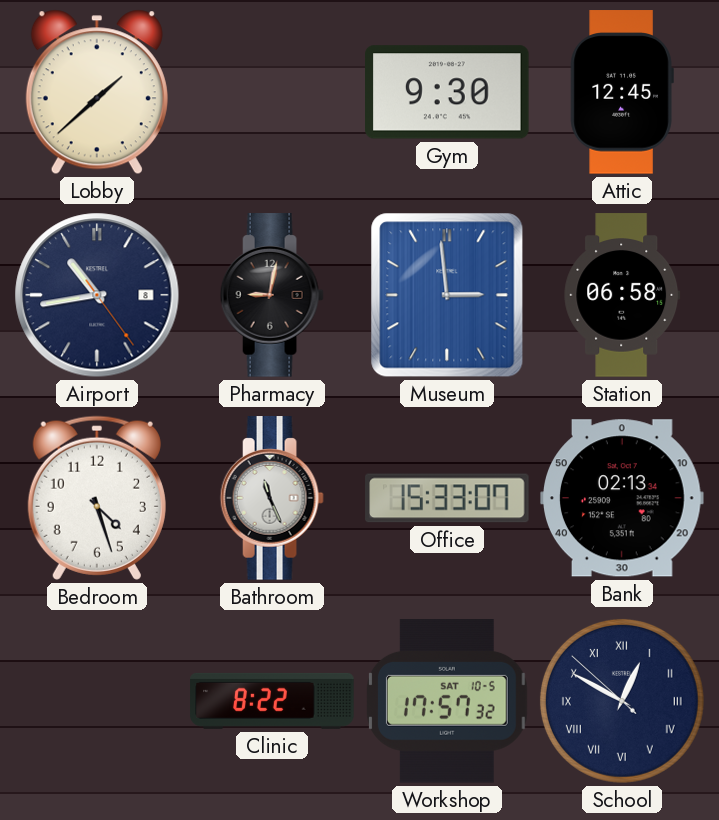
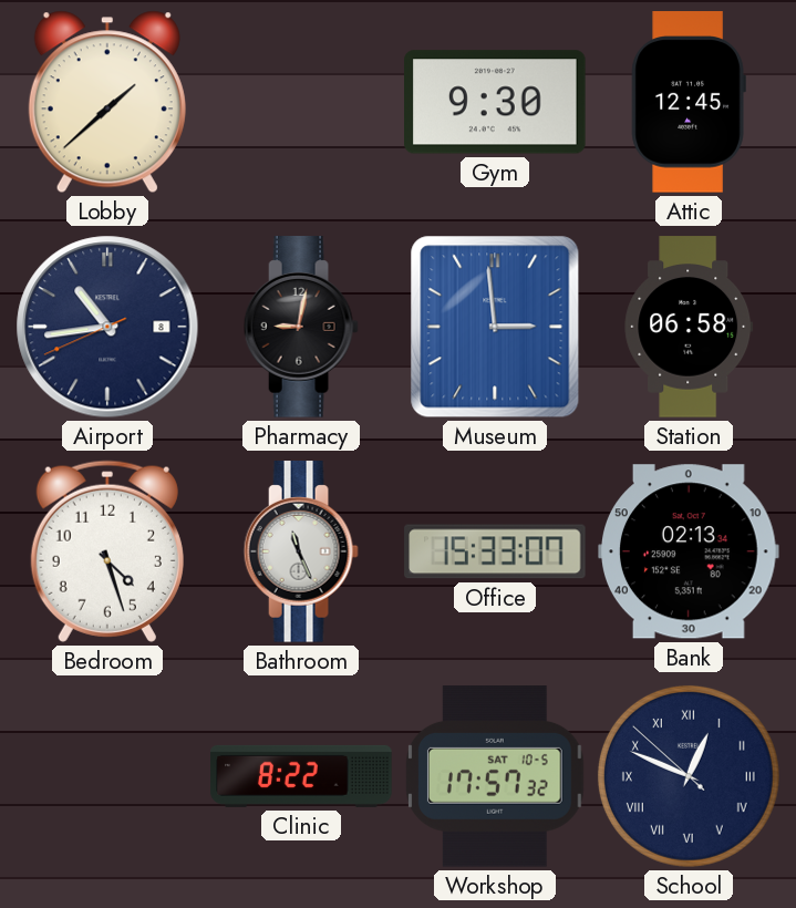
Airport: 10:43:24 -> 10:43:41 (107, 327)
School: 12:49 -> 12:48 (689, 776)
